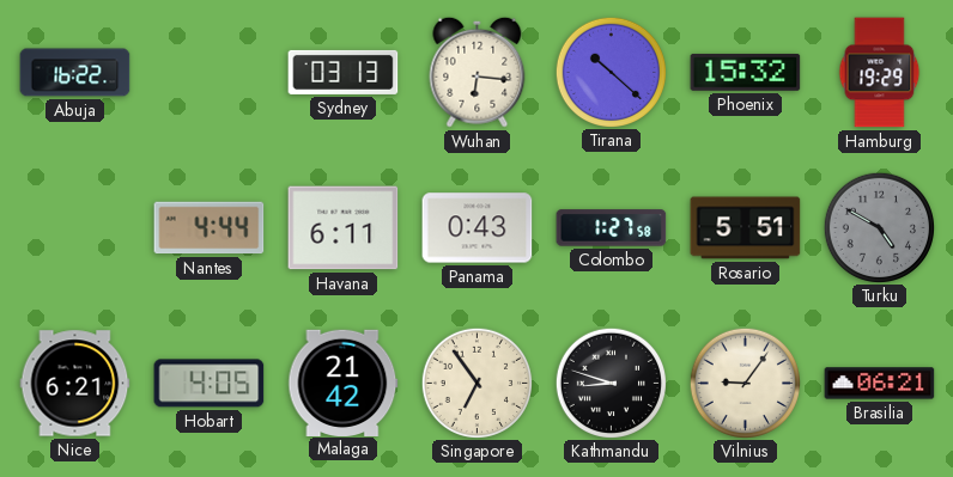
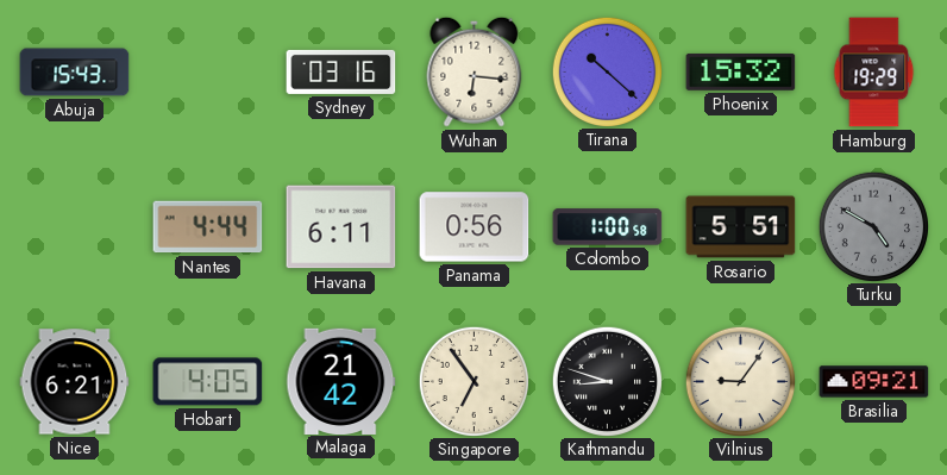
Abuja: 16:22 -> 15:43 (75, 73)
Sydney: 03:13 -> 03:16 (341, 71)
Panama: 0:43 -> 0:56 (475, 227)
Colombo: 1:27 -> 1:00 (608, 227)
Brasilia: 06:21 -> 09:21 (874, 382)
